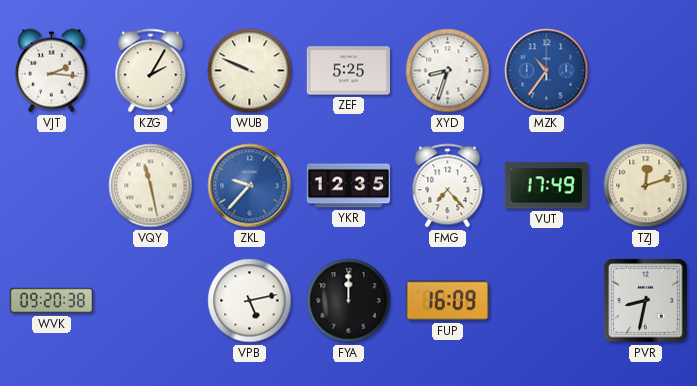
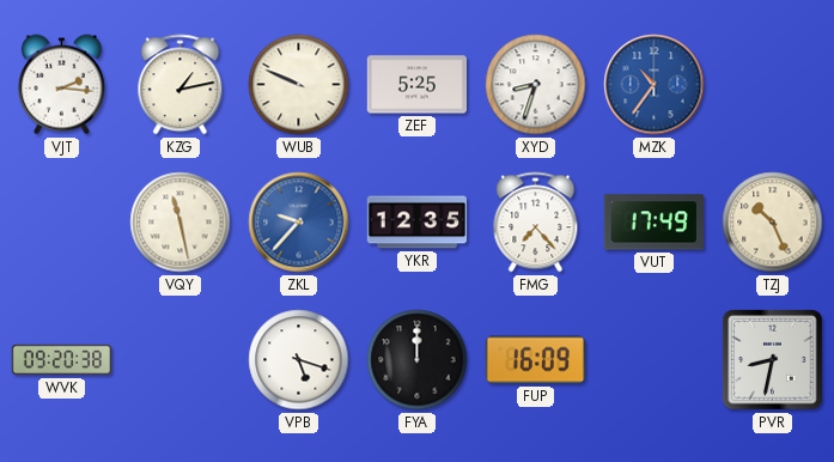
KZG: 2:05 -> 1:13 (181, 85)
TZJ: 12:12 -> 10:26 (773, 223)
VPB: 5:13 -> 5:18 (299, 360)
